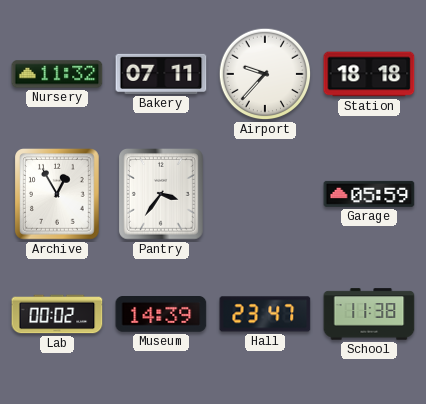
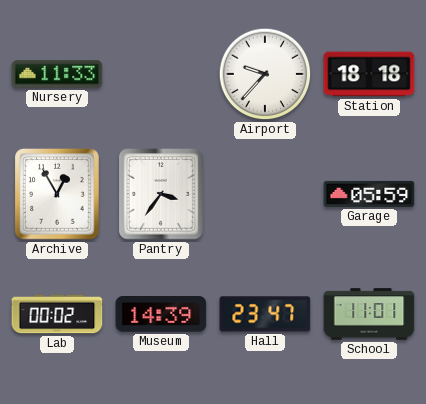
Nursery: 11:32 -> 11:33 (57, 74)
Bakery: 07:11 -> none (161, 74)
School: 11:38 -> 11:01 (369, 314)
